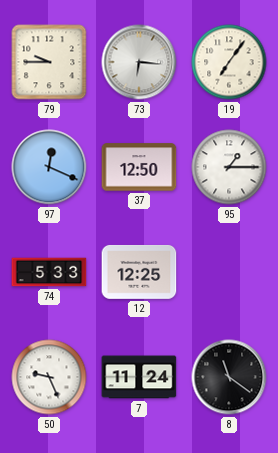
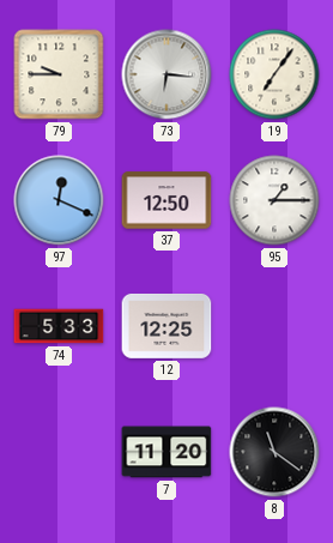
50: 9:26 -> none (49, 377)
7: 11:24 -> 11:20 (166, 452)
